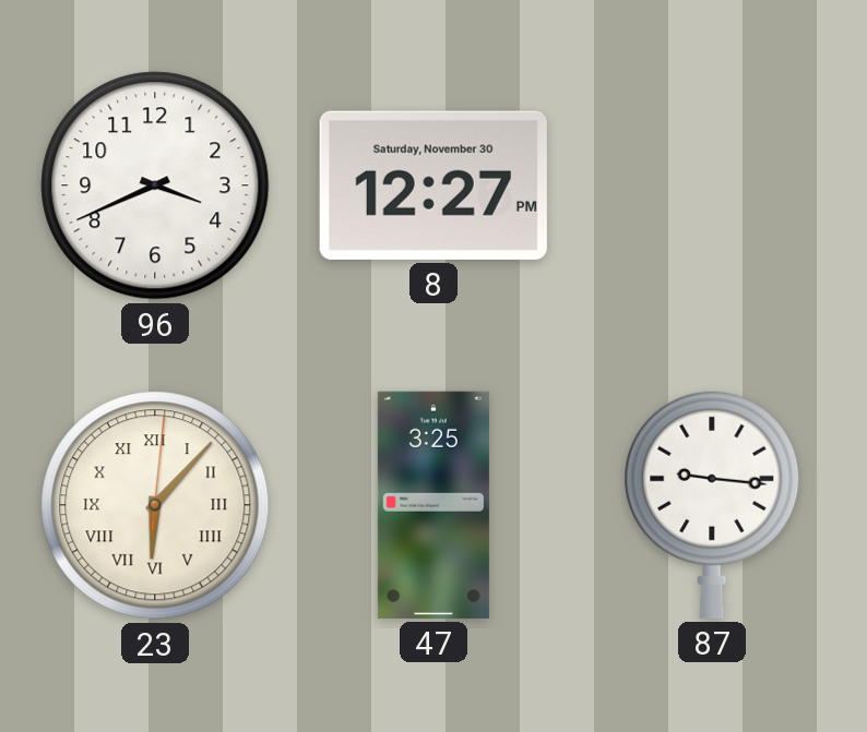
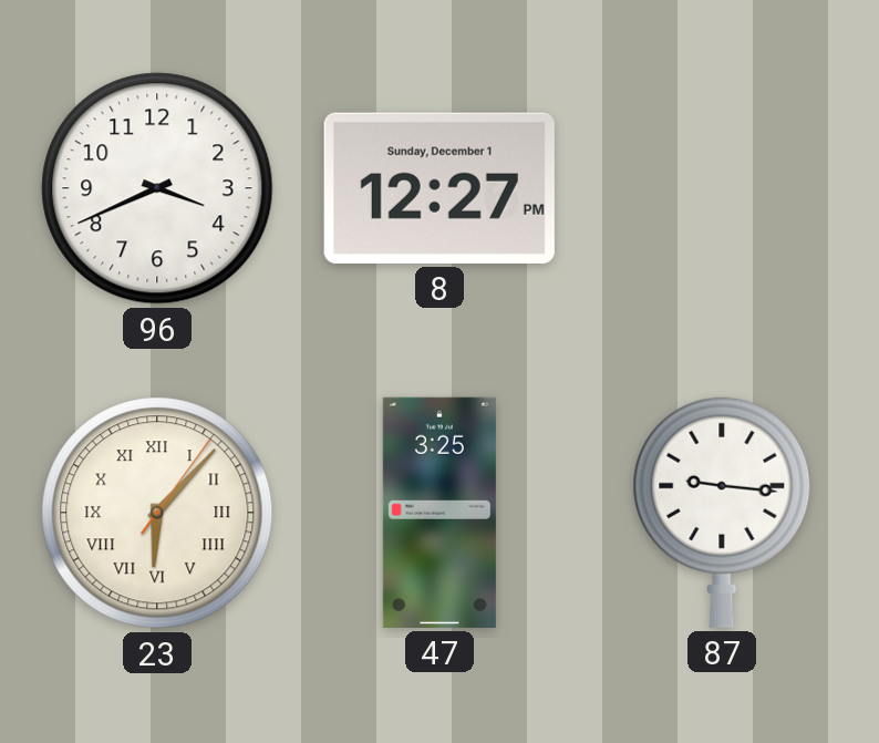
8 date: Saturday, November 30 -> Sunday, December 1 (439, 188)
23: 6:07:01 -> 6:07:06 (157, 513)
